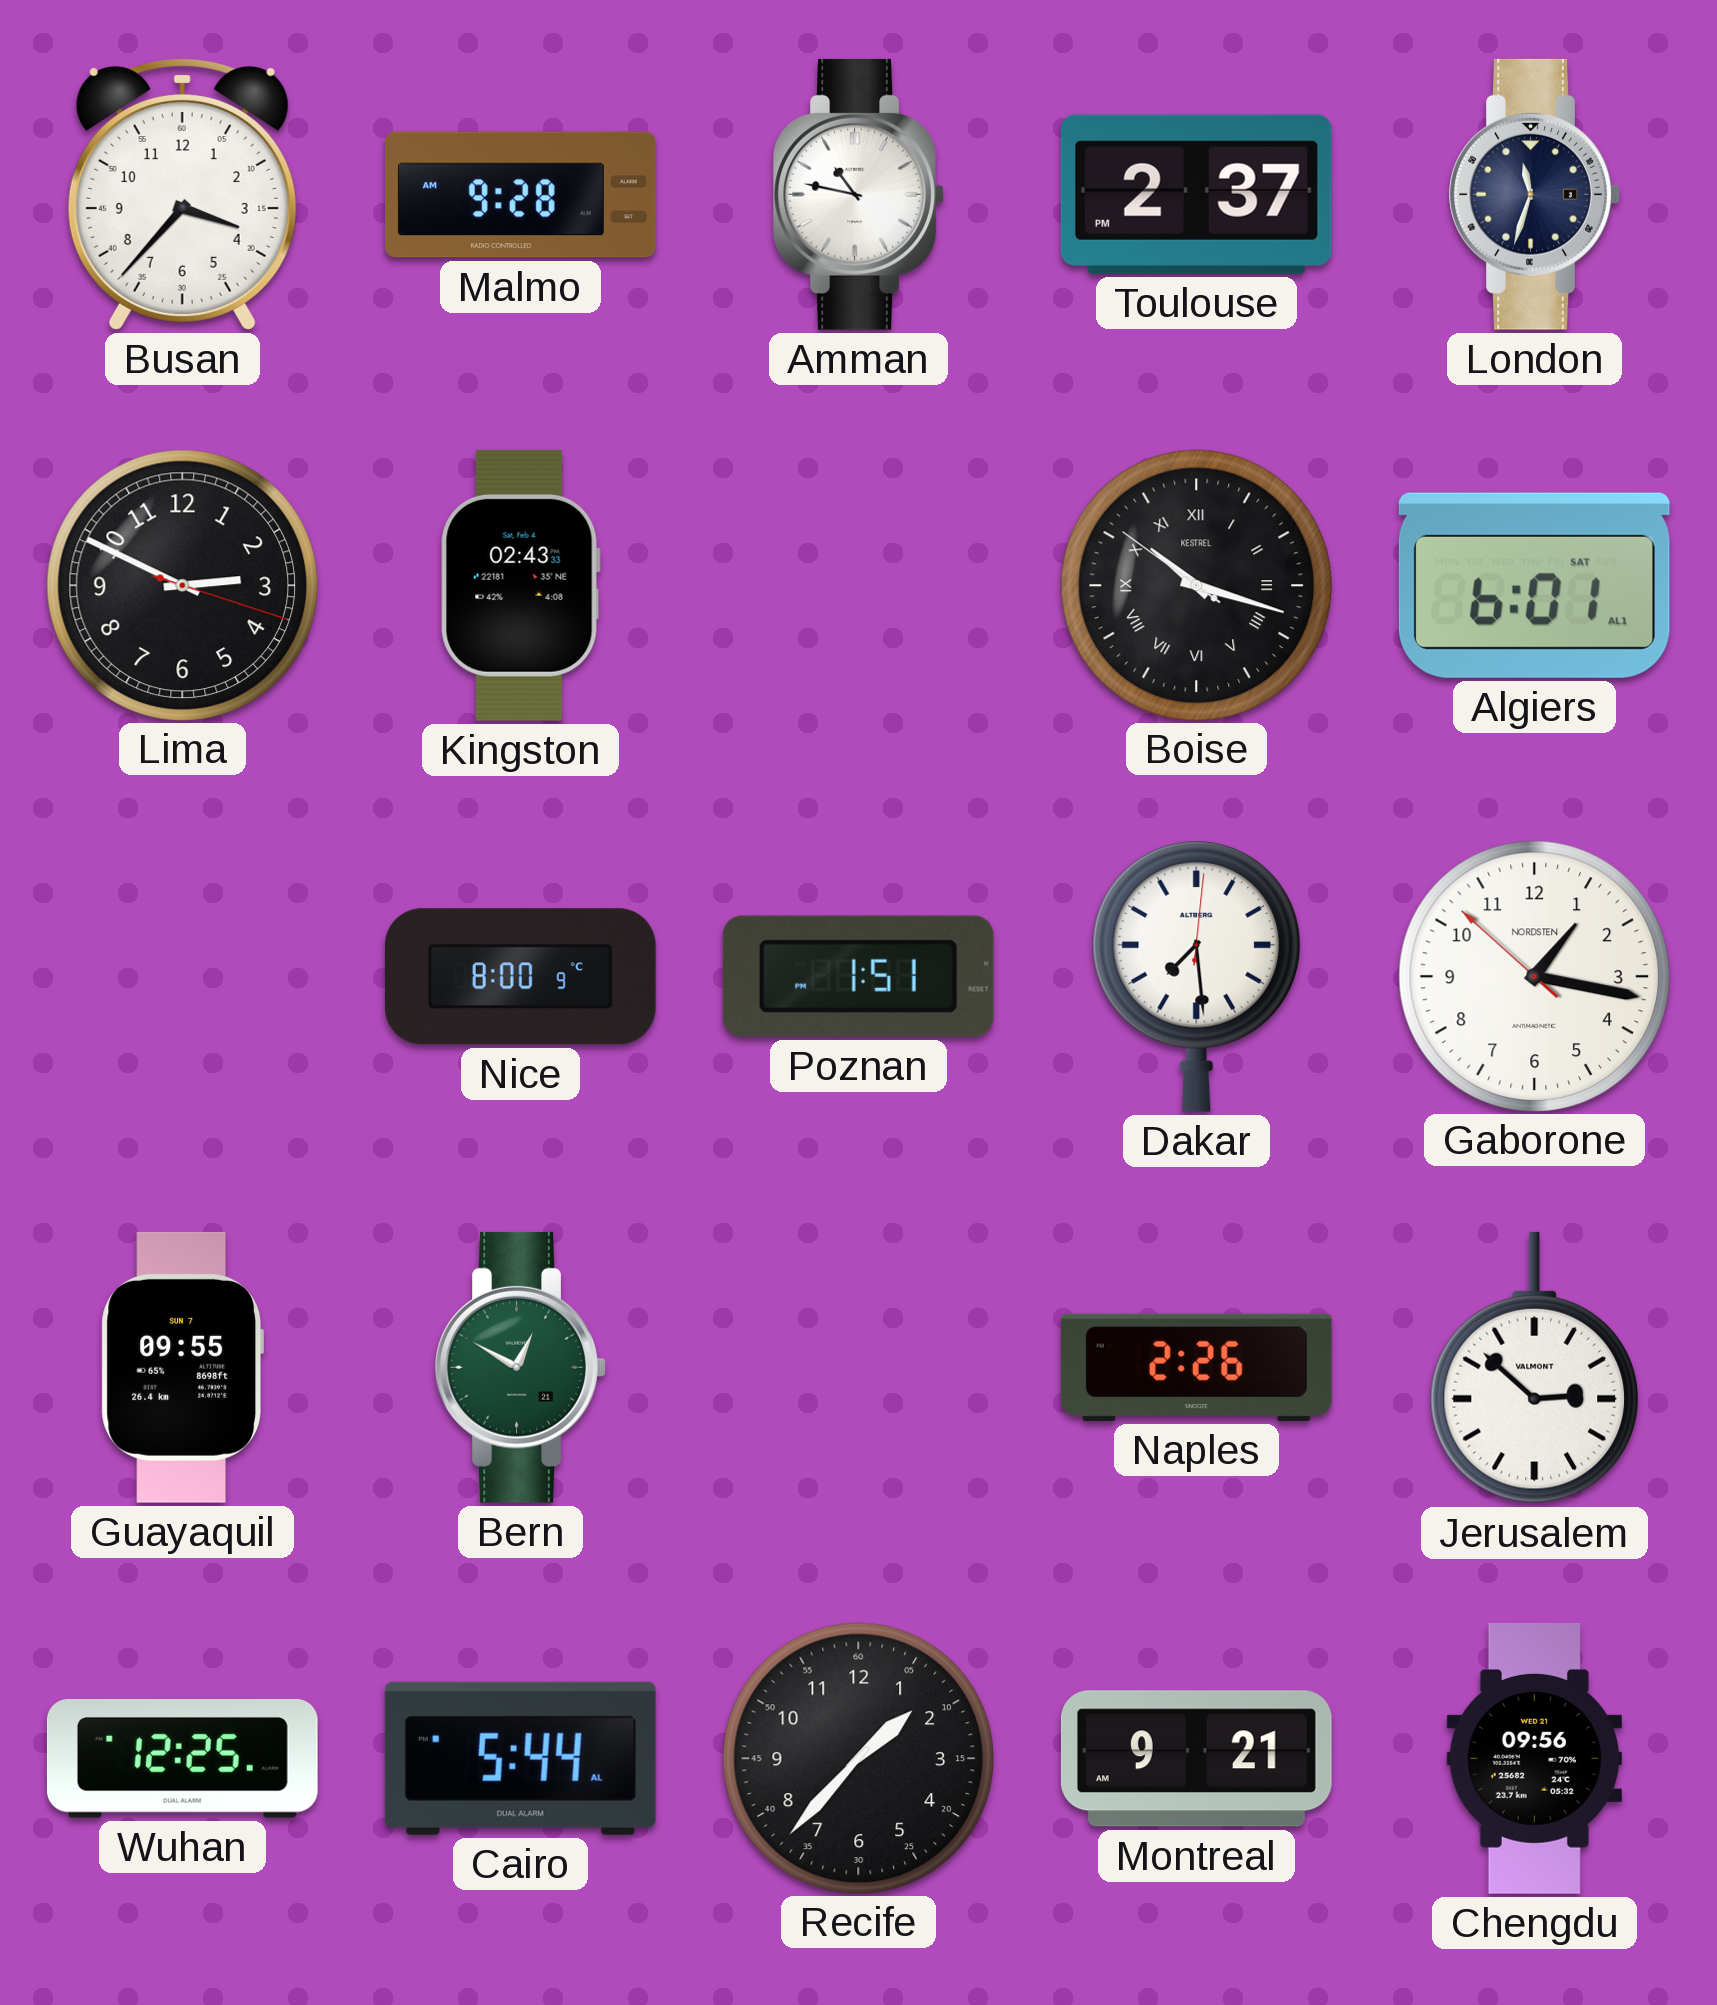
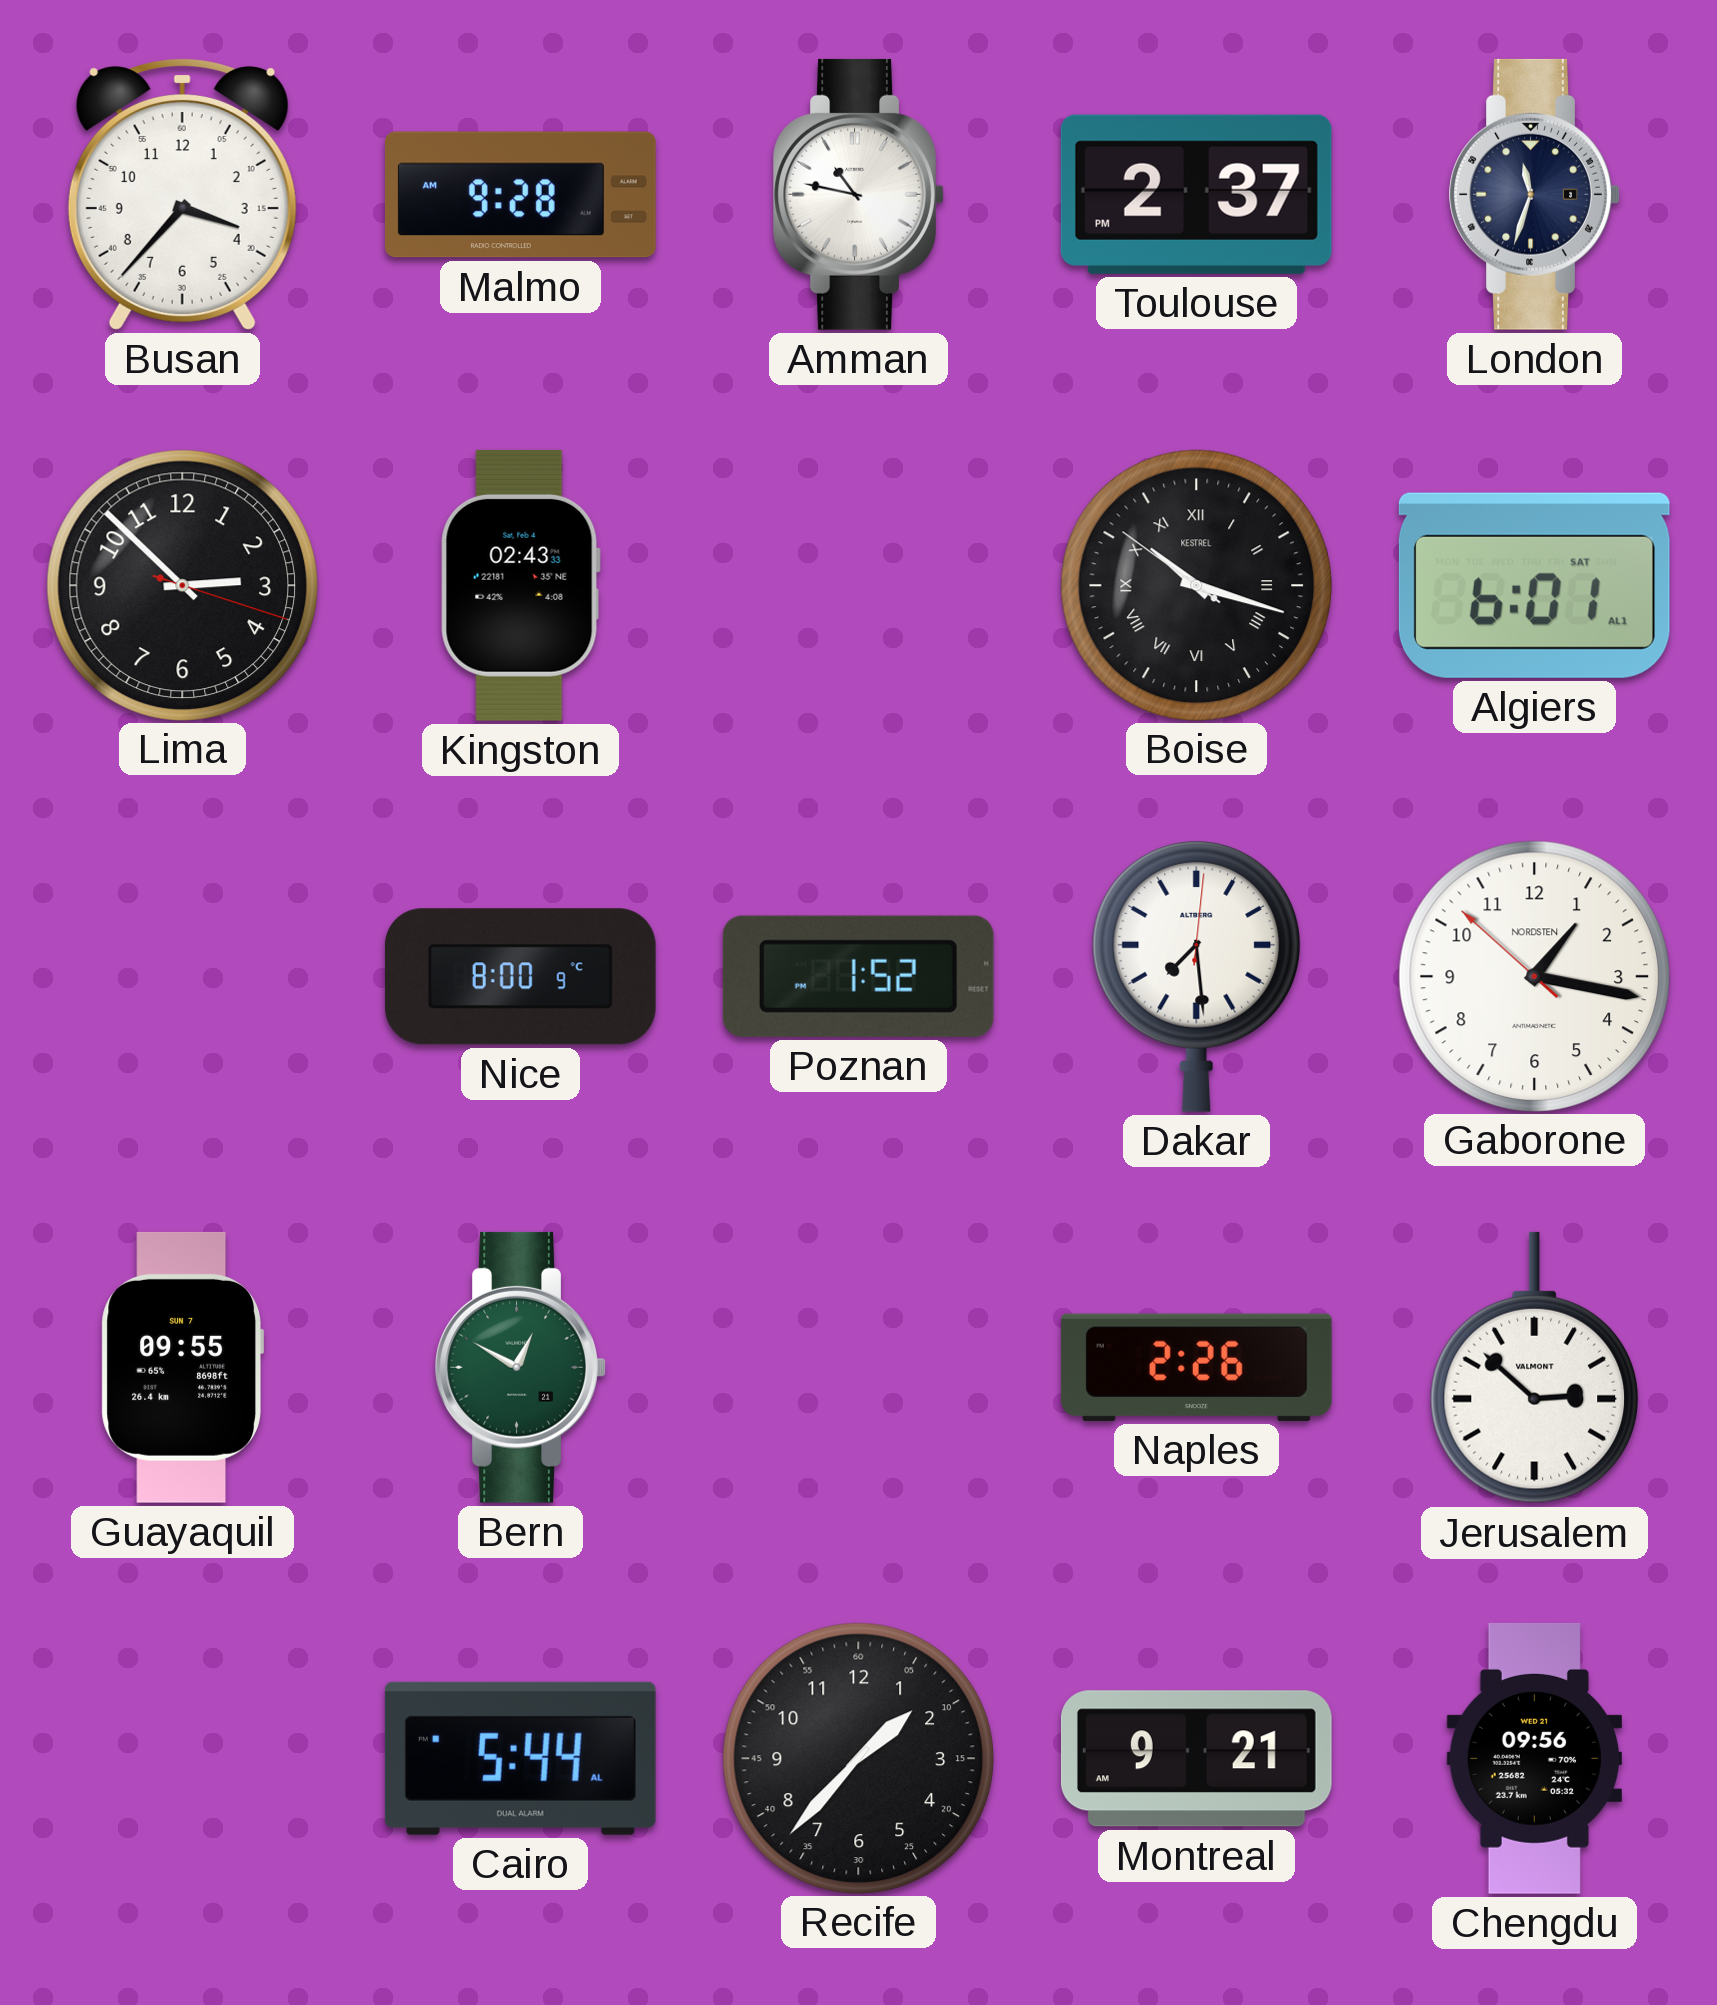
Lima: 2:49 -> 2:52 (182, 585)
Poznan: 1:51 -> 1:52 (858, 976)
Wuhan: 12:25 -> none (182, 1759)
